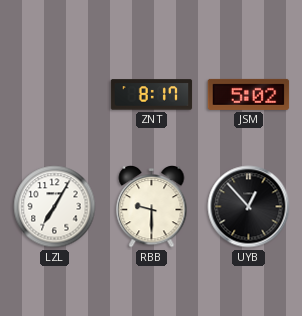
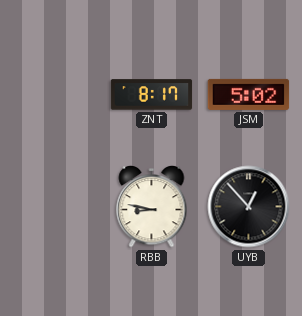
LZL: 7:05 -> none (55, 207)
RBB: 9:30 -> 8:47 (152, 207)
